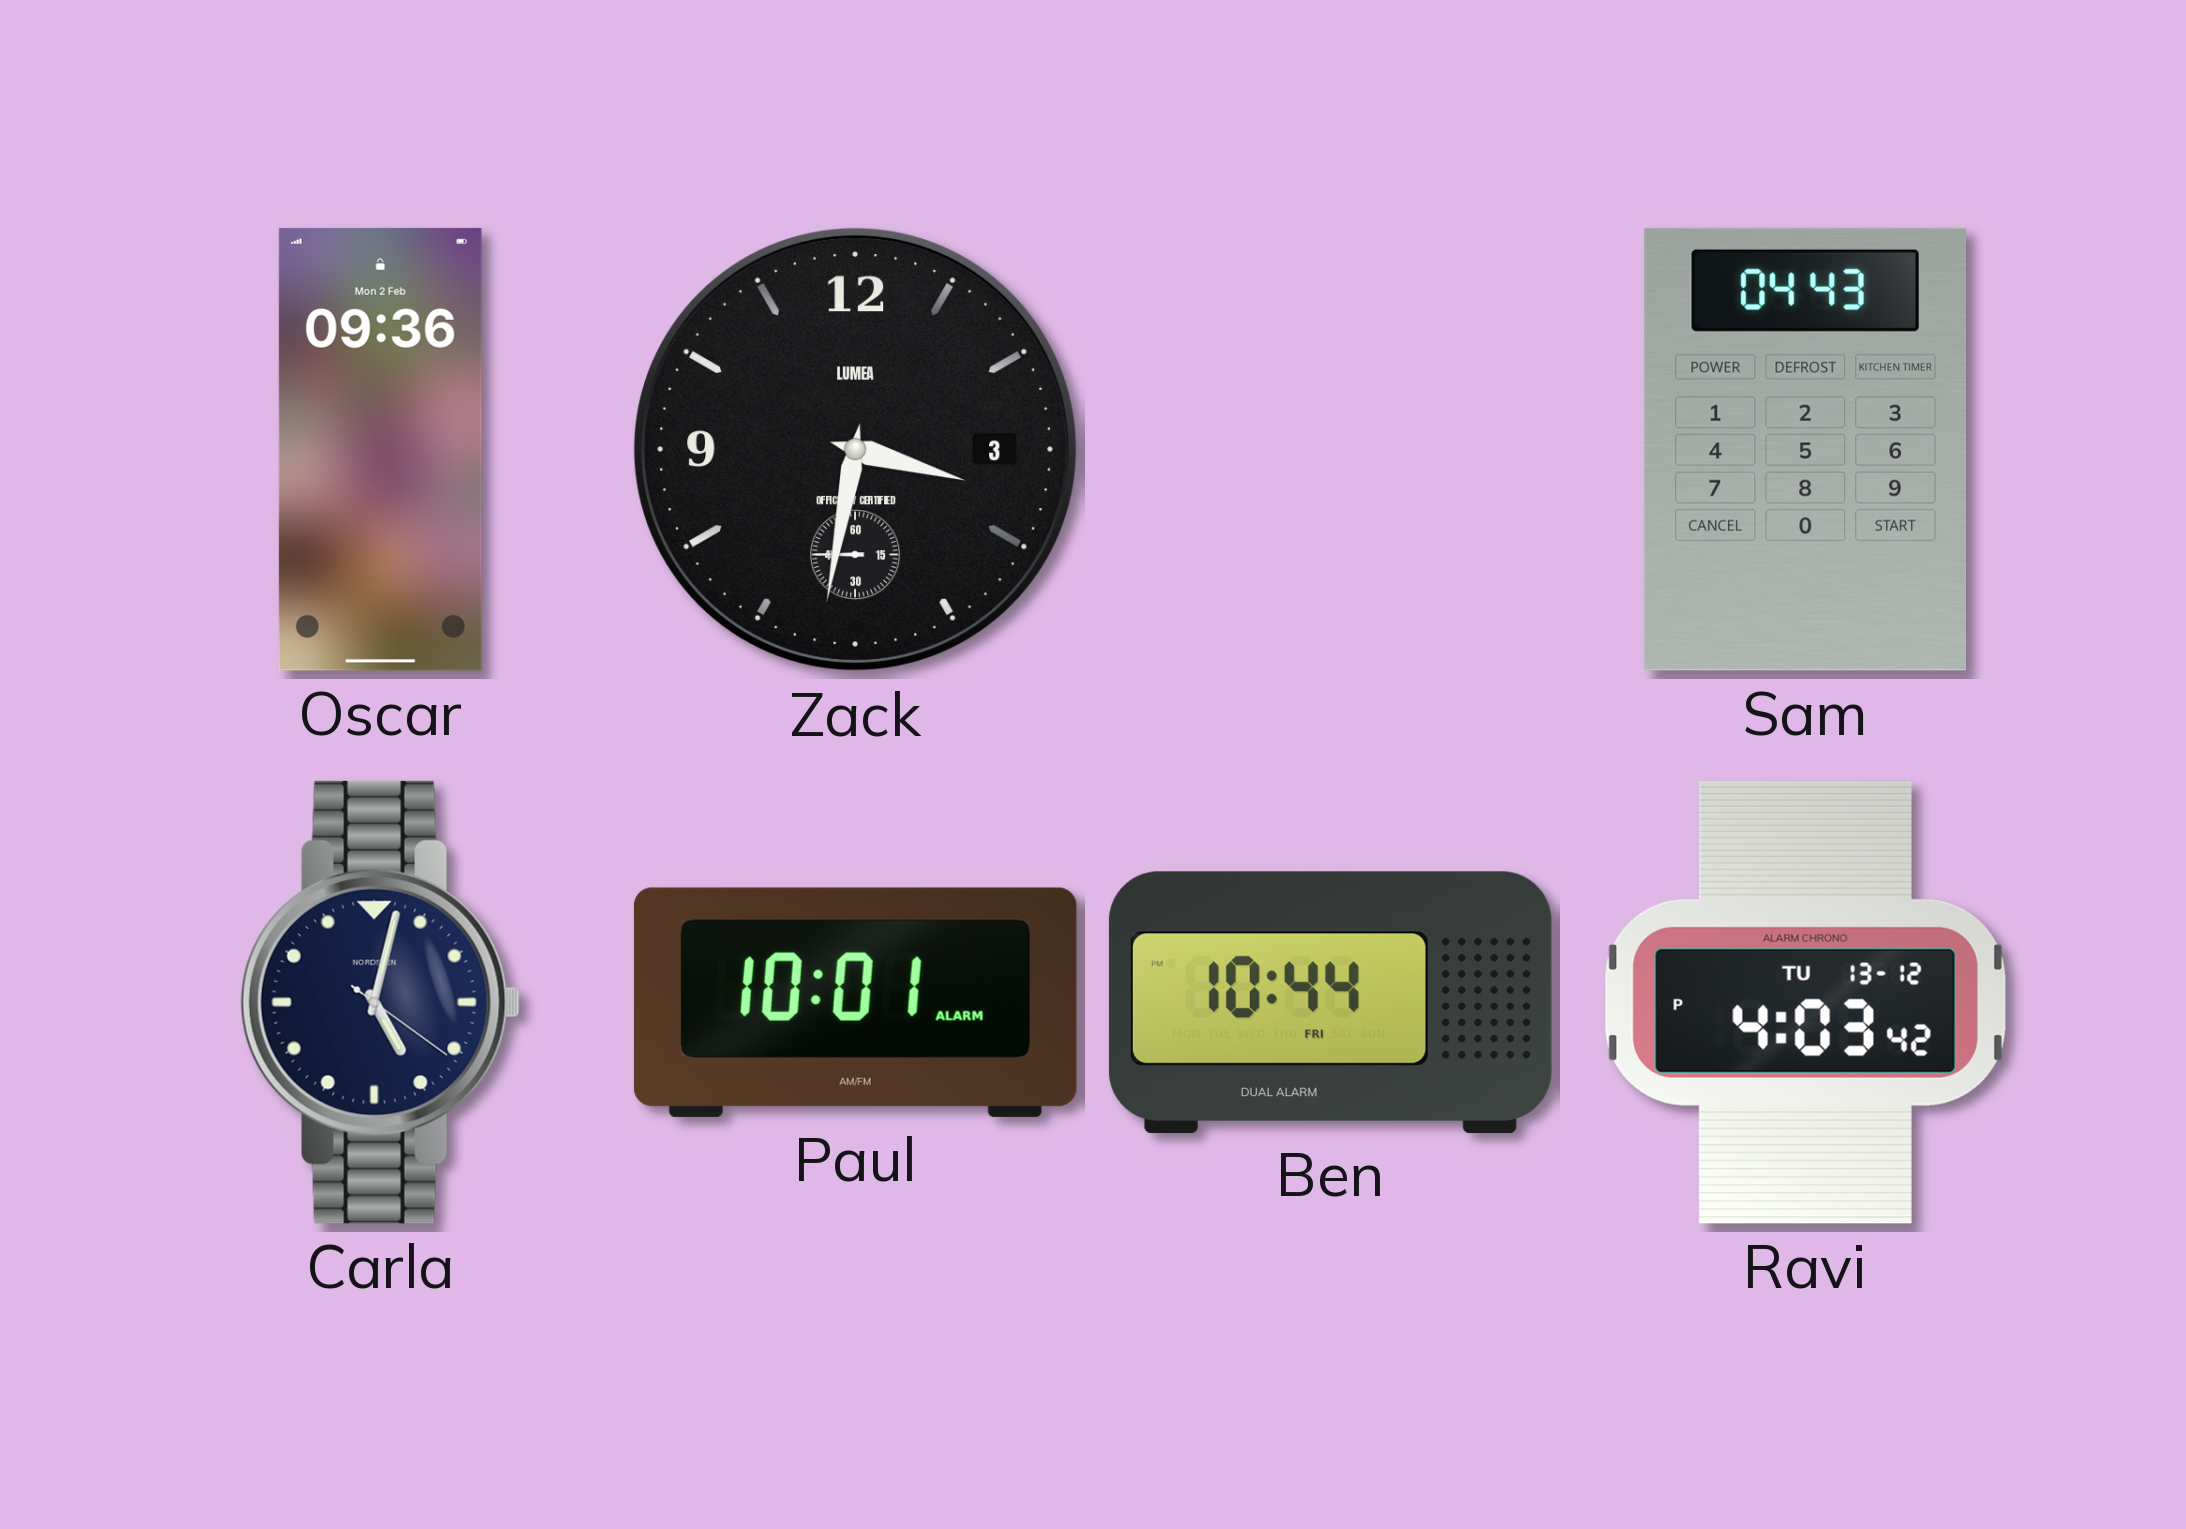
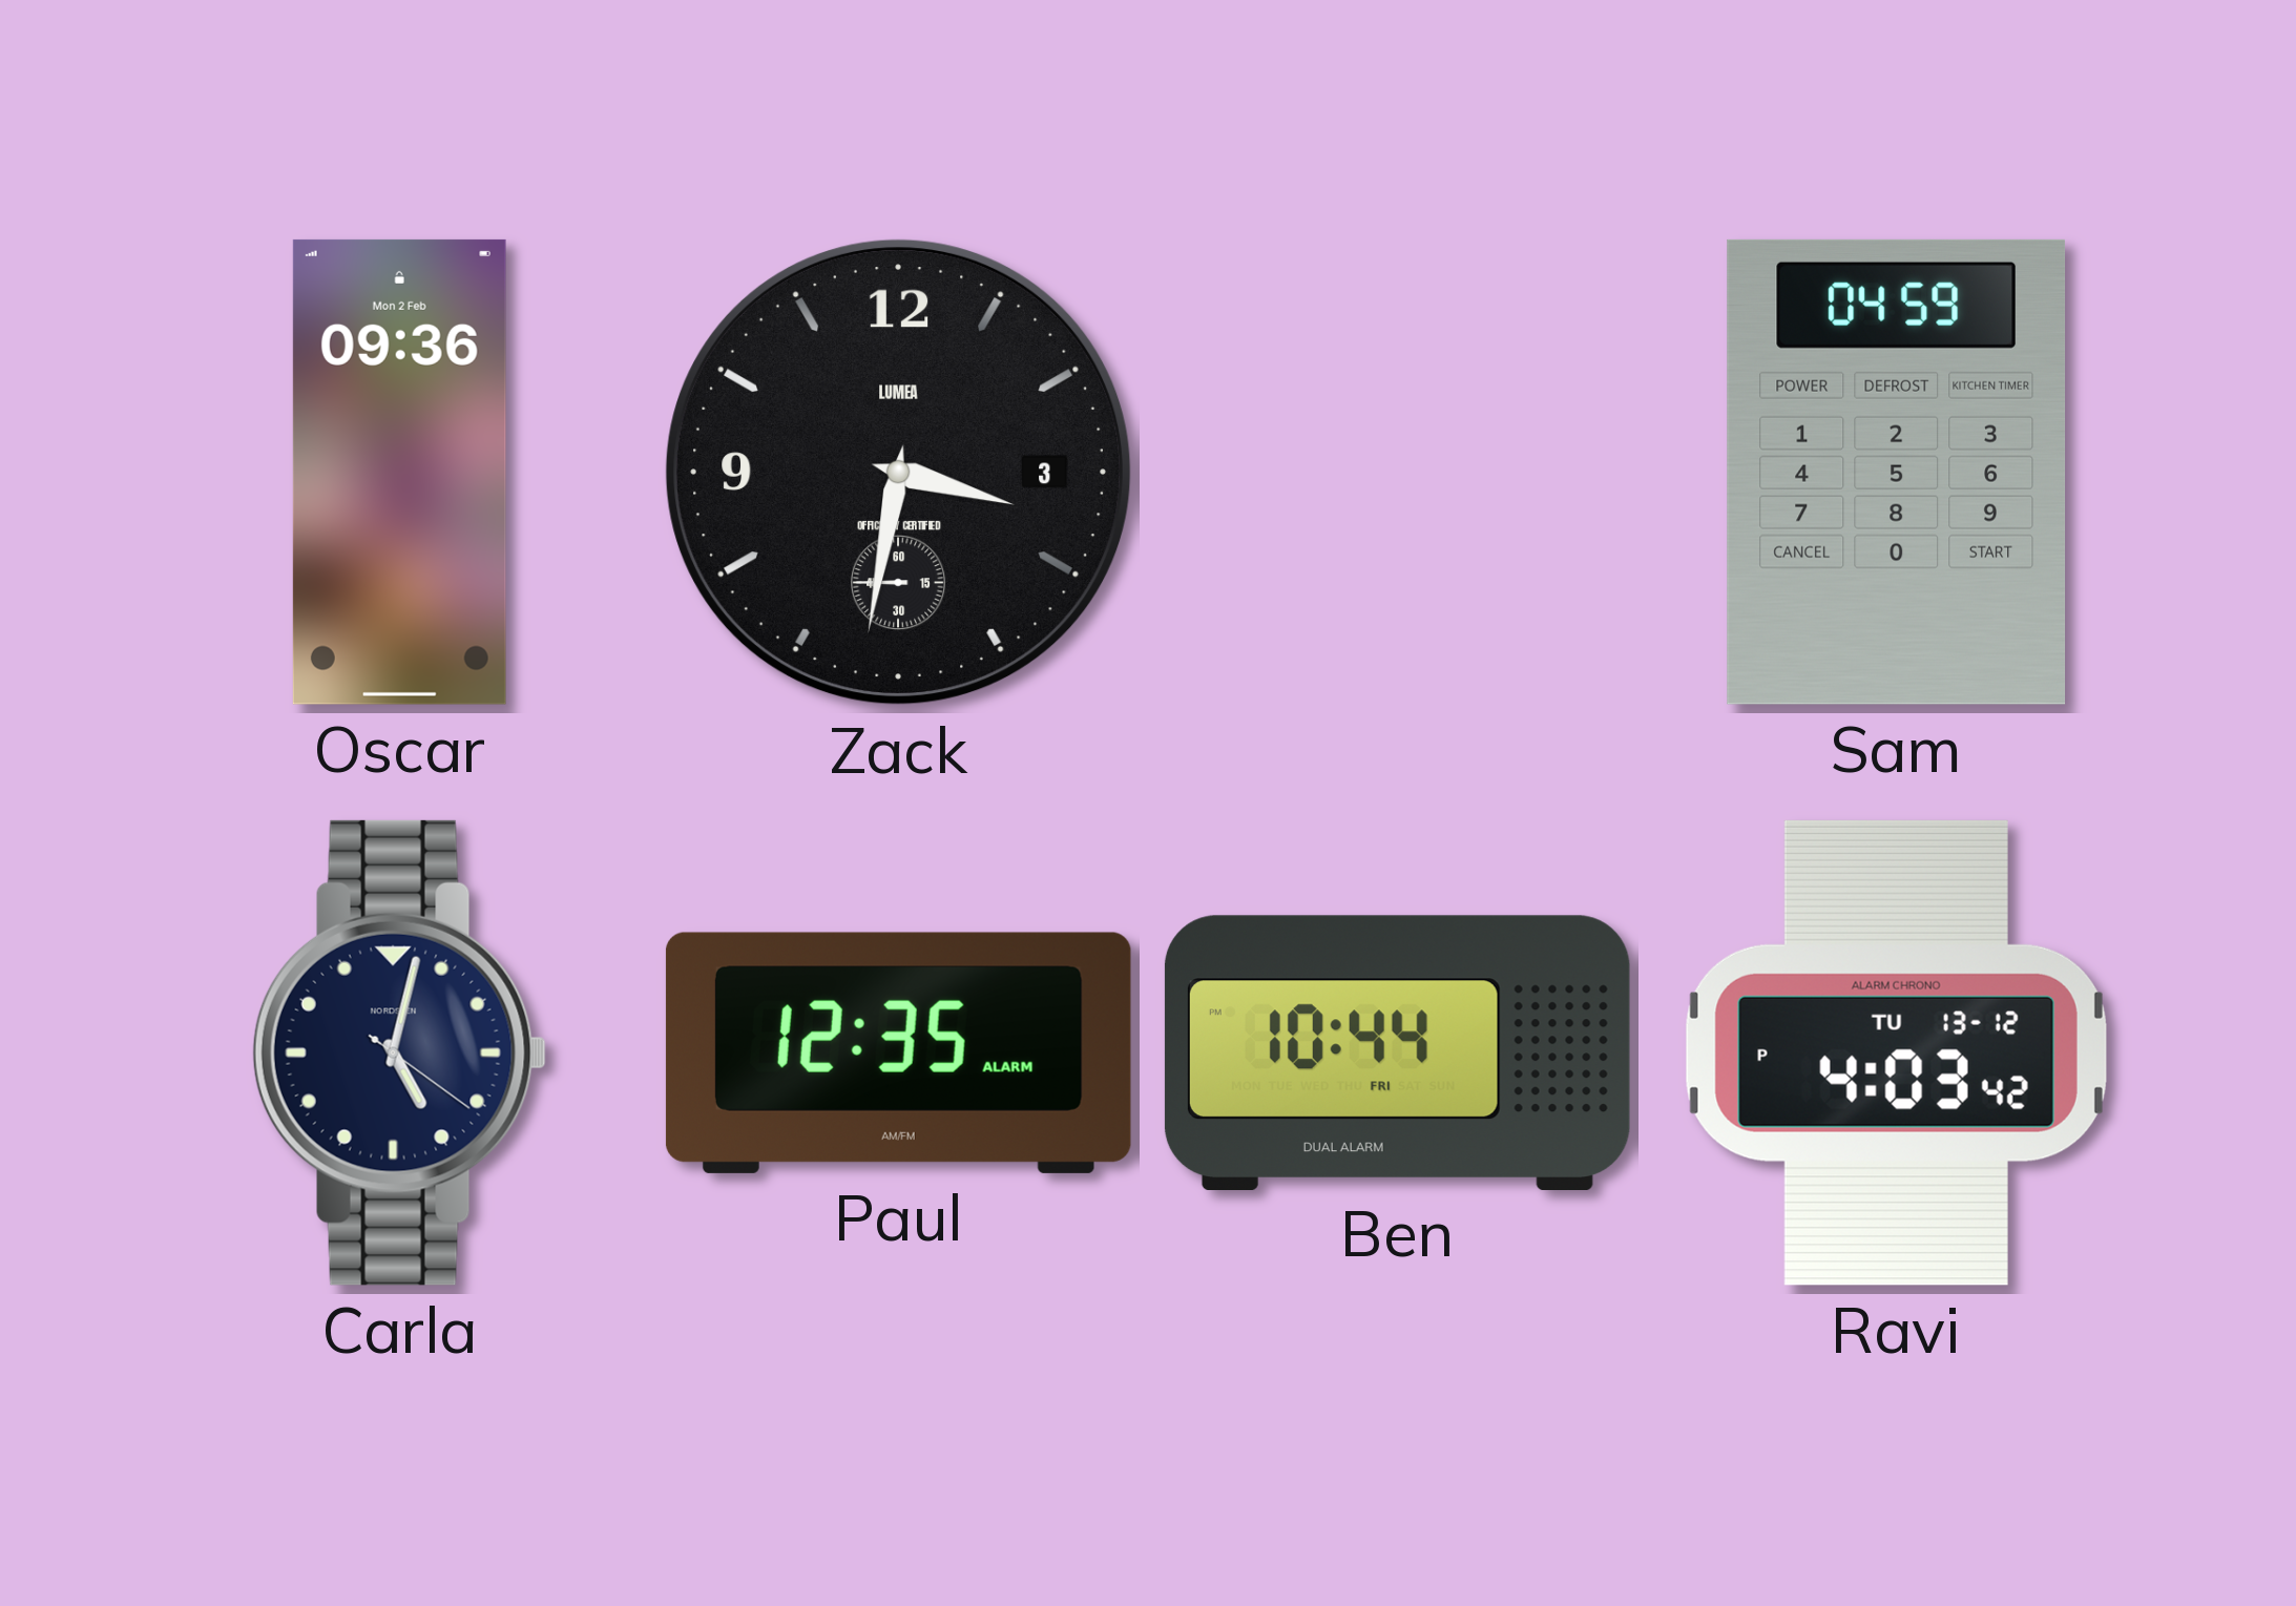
Sam: 04:43 -> 04:59 (1897, 472)
Paul: 10:01 -> 12:35 (898, 1052)
